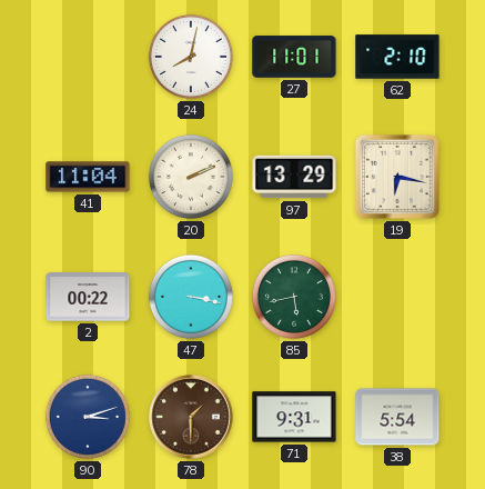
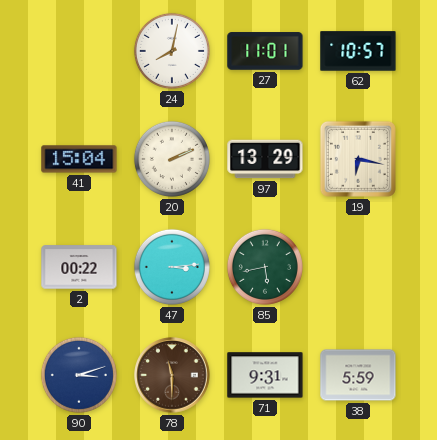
62: 2:10 -> 10:57 (358, 51)
41: 11:04 -> 15:04 (79, 159)
47: 3:17 -> 3:14 (172, 267)
78: 1:30 -> 11:30 (172, 375)
38: 5:54 -> 5:59 (358, 375)
